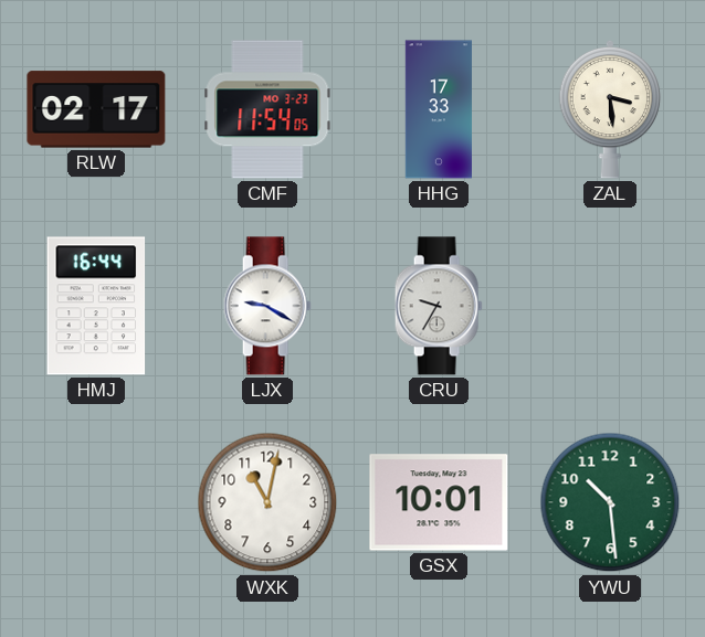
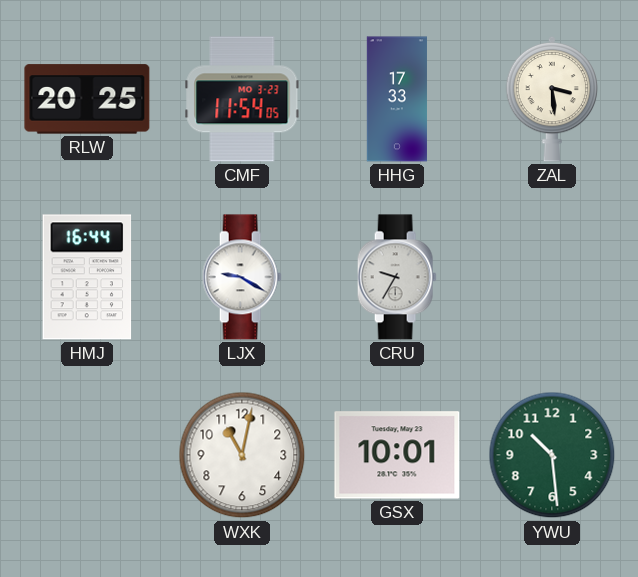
RLW: 02:17 -> 20:25 (87, 99)
